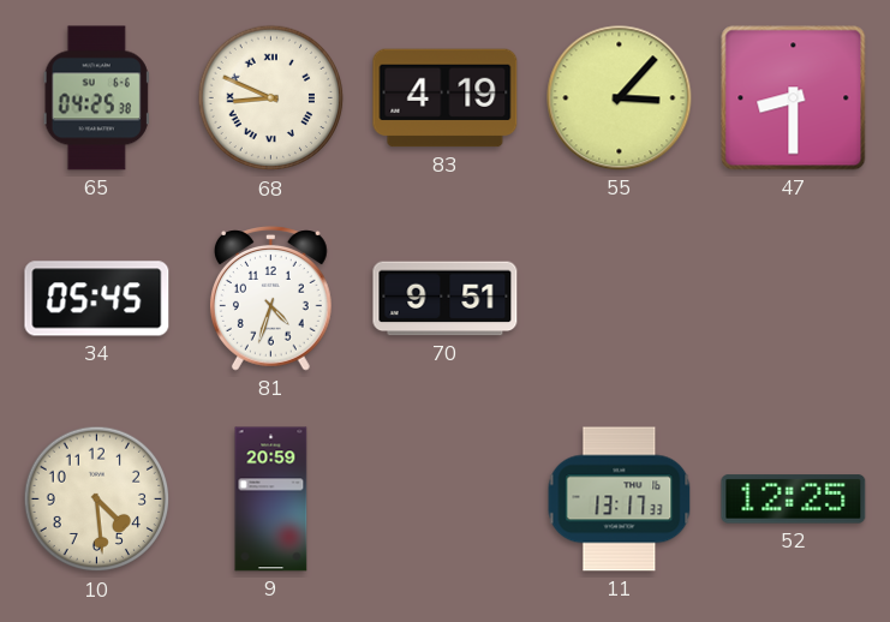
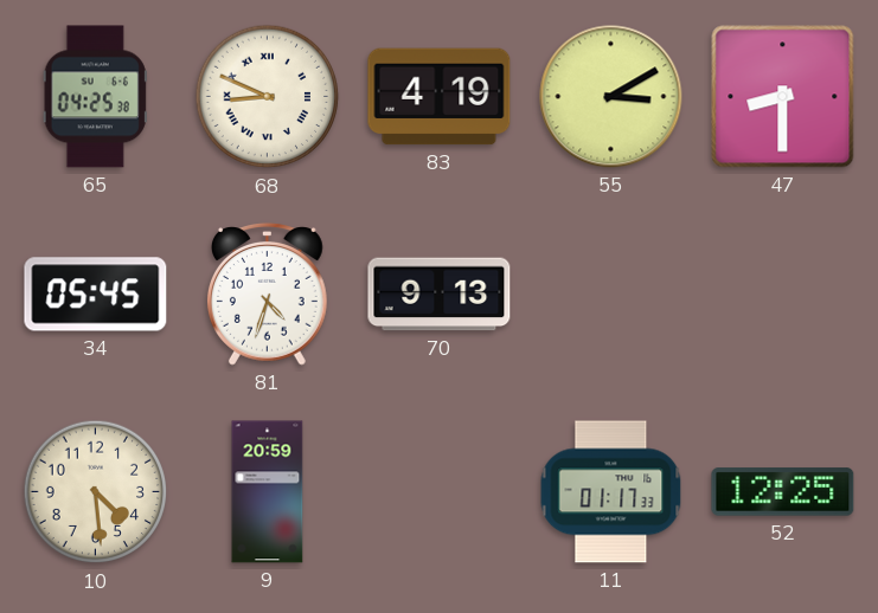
55: 3:07 -> 3:10 (611, 97)
70: 9:51 -> 9:13 (440, 295)
11: 13:17 -> 01:17 (611, 492)
